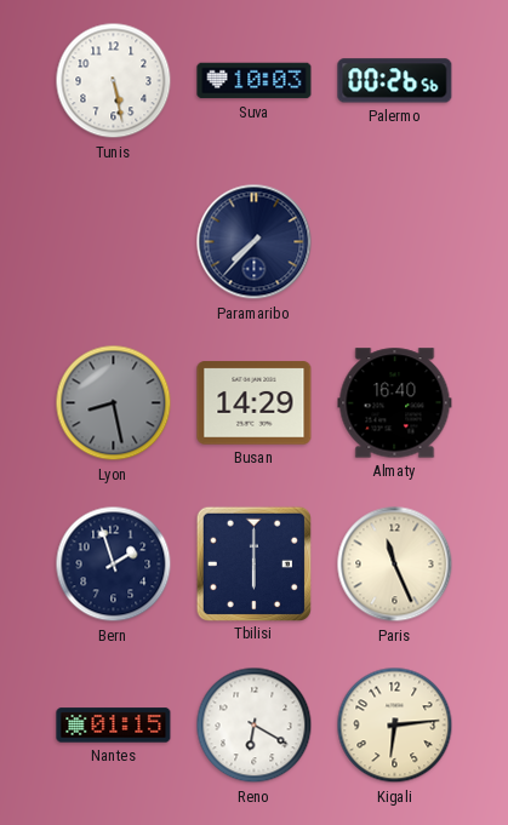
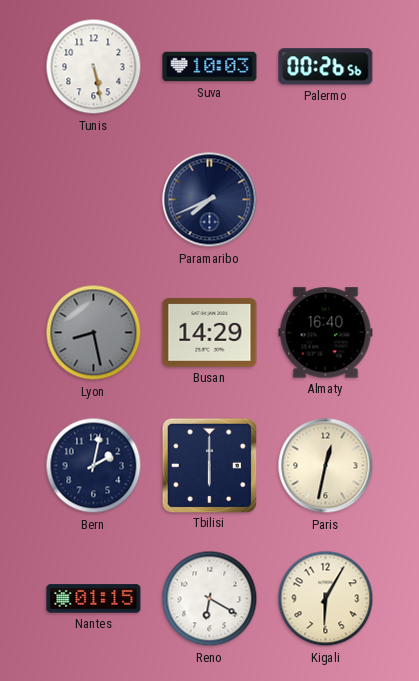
Paramaribo: 7:37 -> 7:41 (210, 200)
Bern: 1:57 -> 2:02 (94, 466)
Paris: 11:26 -> 12:32 (326, 466)
Kigali: 6:14 -> 6:05 (326, 599)
